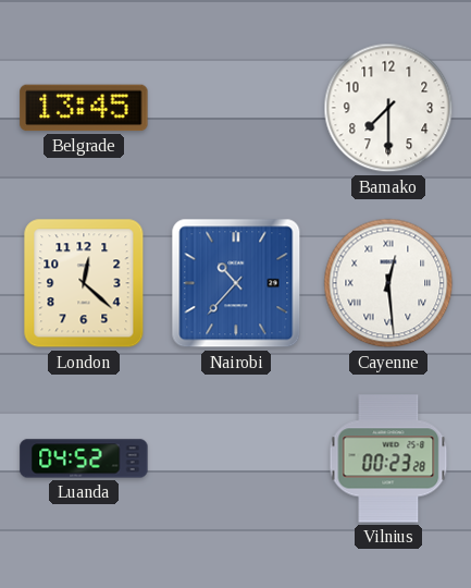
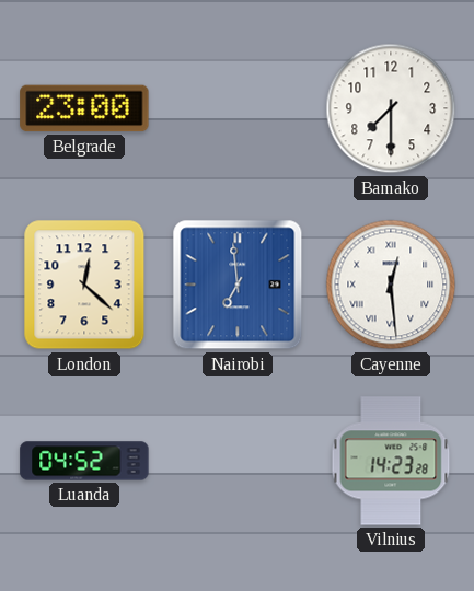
Belgrade: 13:45 -> 23:00 (84, 108)
Nairobi: 10:37 -> 6:59 (238, 285)
Vilnius: 00:23 -> 14:23 (391, 461)
